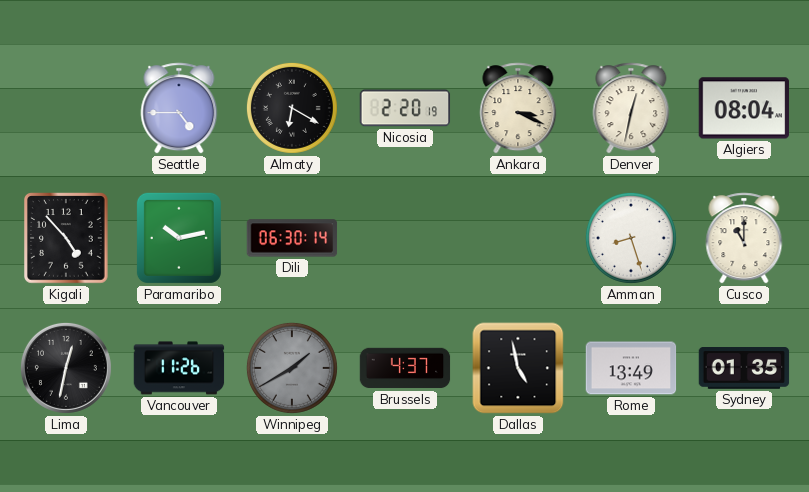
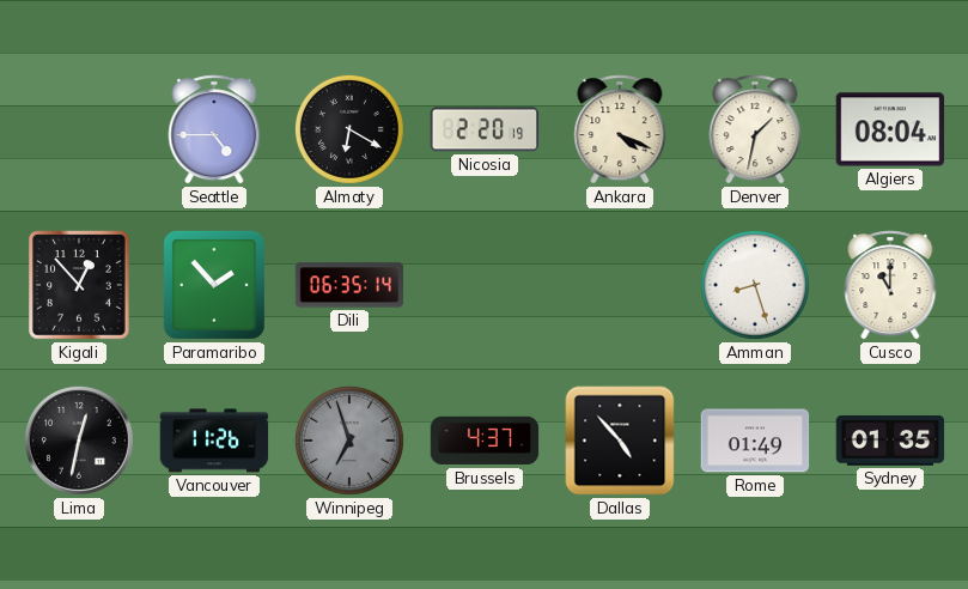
Ankara: 3:19 -> 4:19 (620, 129)
Denver: 12:32 -> 1:32 (755, 129)
Kigali: 4:53 -> 12:53 (80, 285)
Paramaribo: 10:13 -> 1:53 (214, 285)
Dili: 06:30 -> 06:35 (349, 285)
Winnipeg: 1:40 -> 6:57 (349, 441)
Dallas: 4:58 -> 4:53 (620, 441)
Rome: 13:49 -> 01:49 (755, 441)
